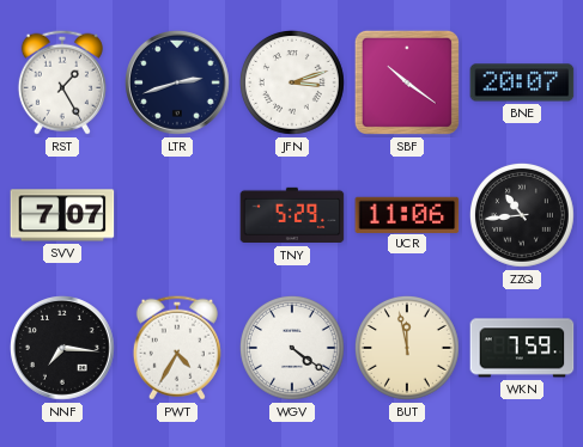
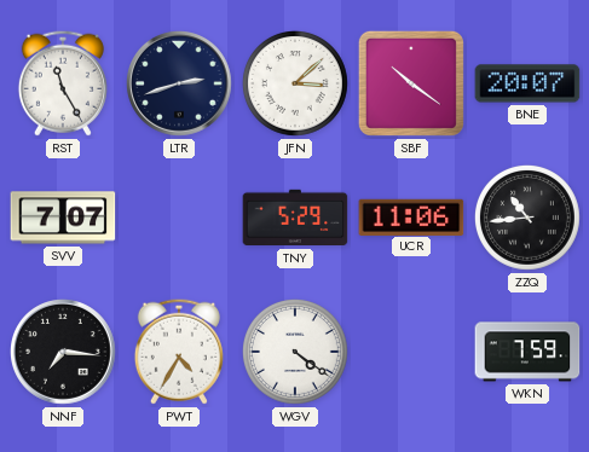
RST: 1:25 -> 11:25 (63, 83)
JFN: 3:12 -> 3:08 (295, 83)
BUT: 11:58 -> none (407, 348)
